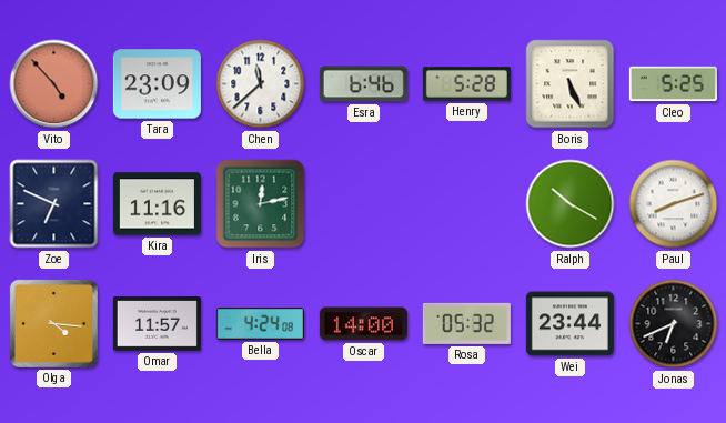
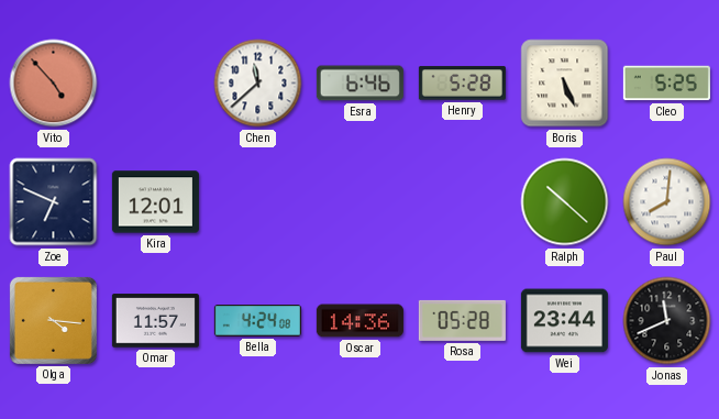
Tara: 23:09 -> none (157, 84)
Kira: 11:16 -> 12:01 (155, 202)
Iris: 12:13 -> none (261, 204)
Ralph: 10:20 -> 10:22 (565, 202)
Paul: 8:12 -> 8:01 (667, 202)
Oscar: 14:00 -> 14:36 (360, 321)
Rosa: 05:32 -> 05:28 (462, 320)
Jonas: 6:41 -> 11:41 (667, 321)
